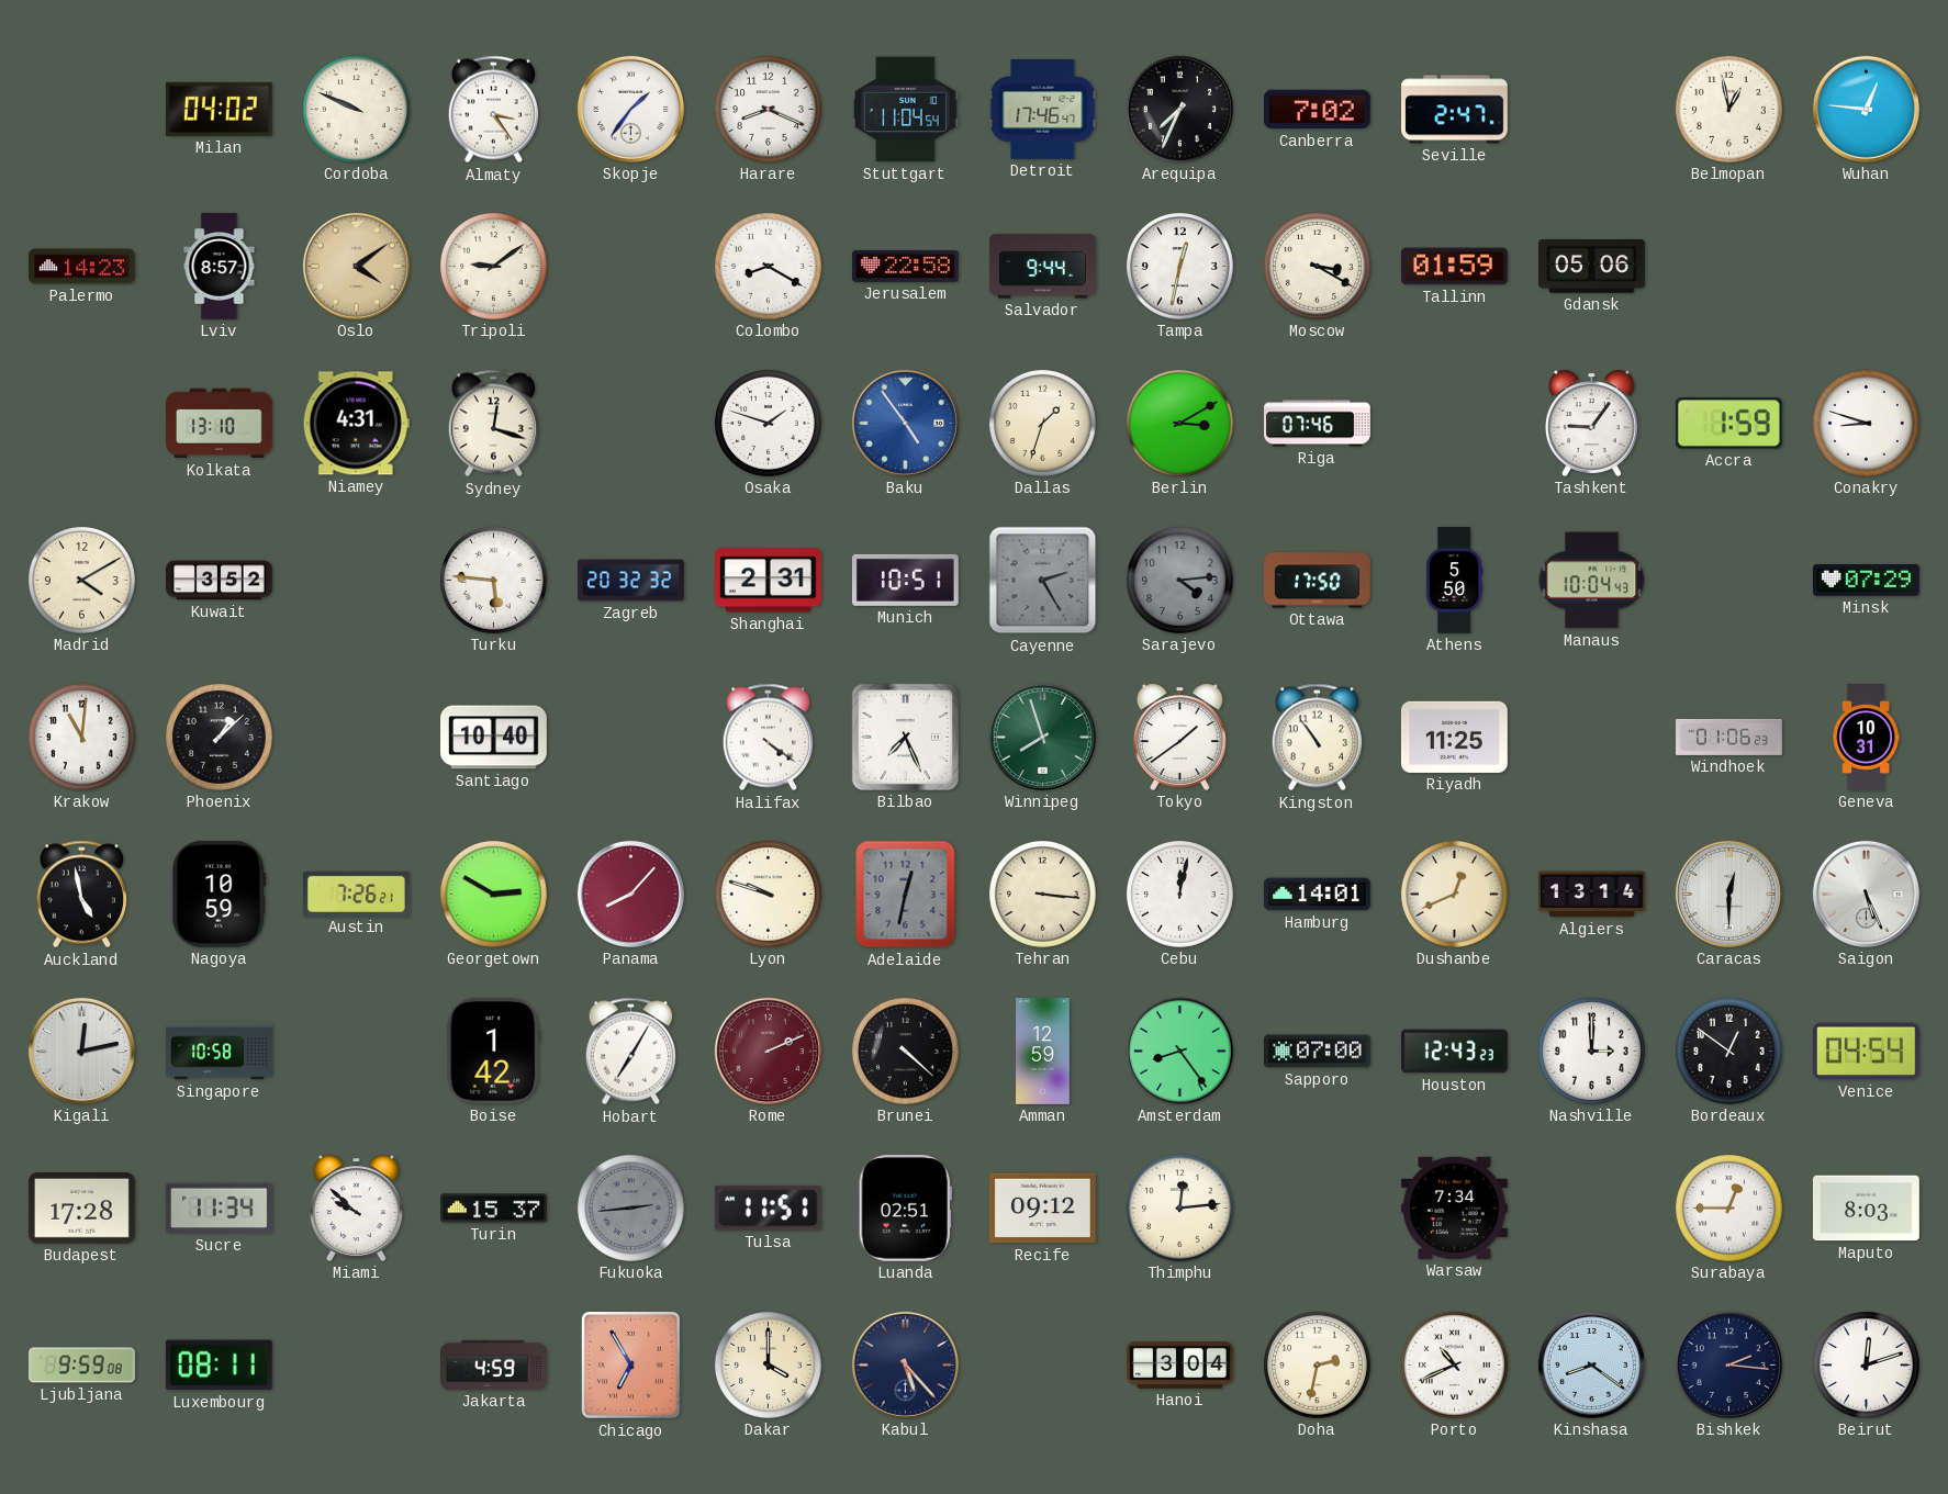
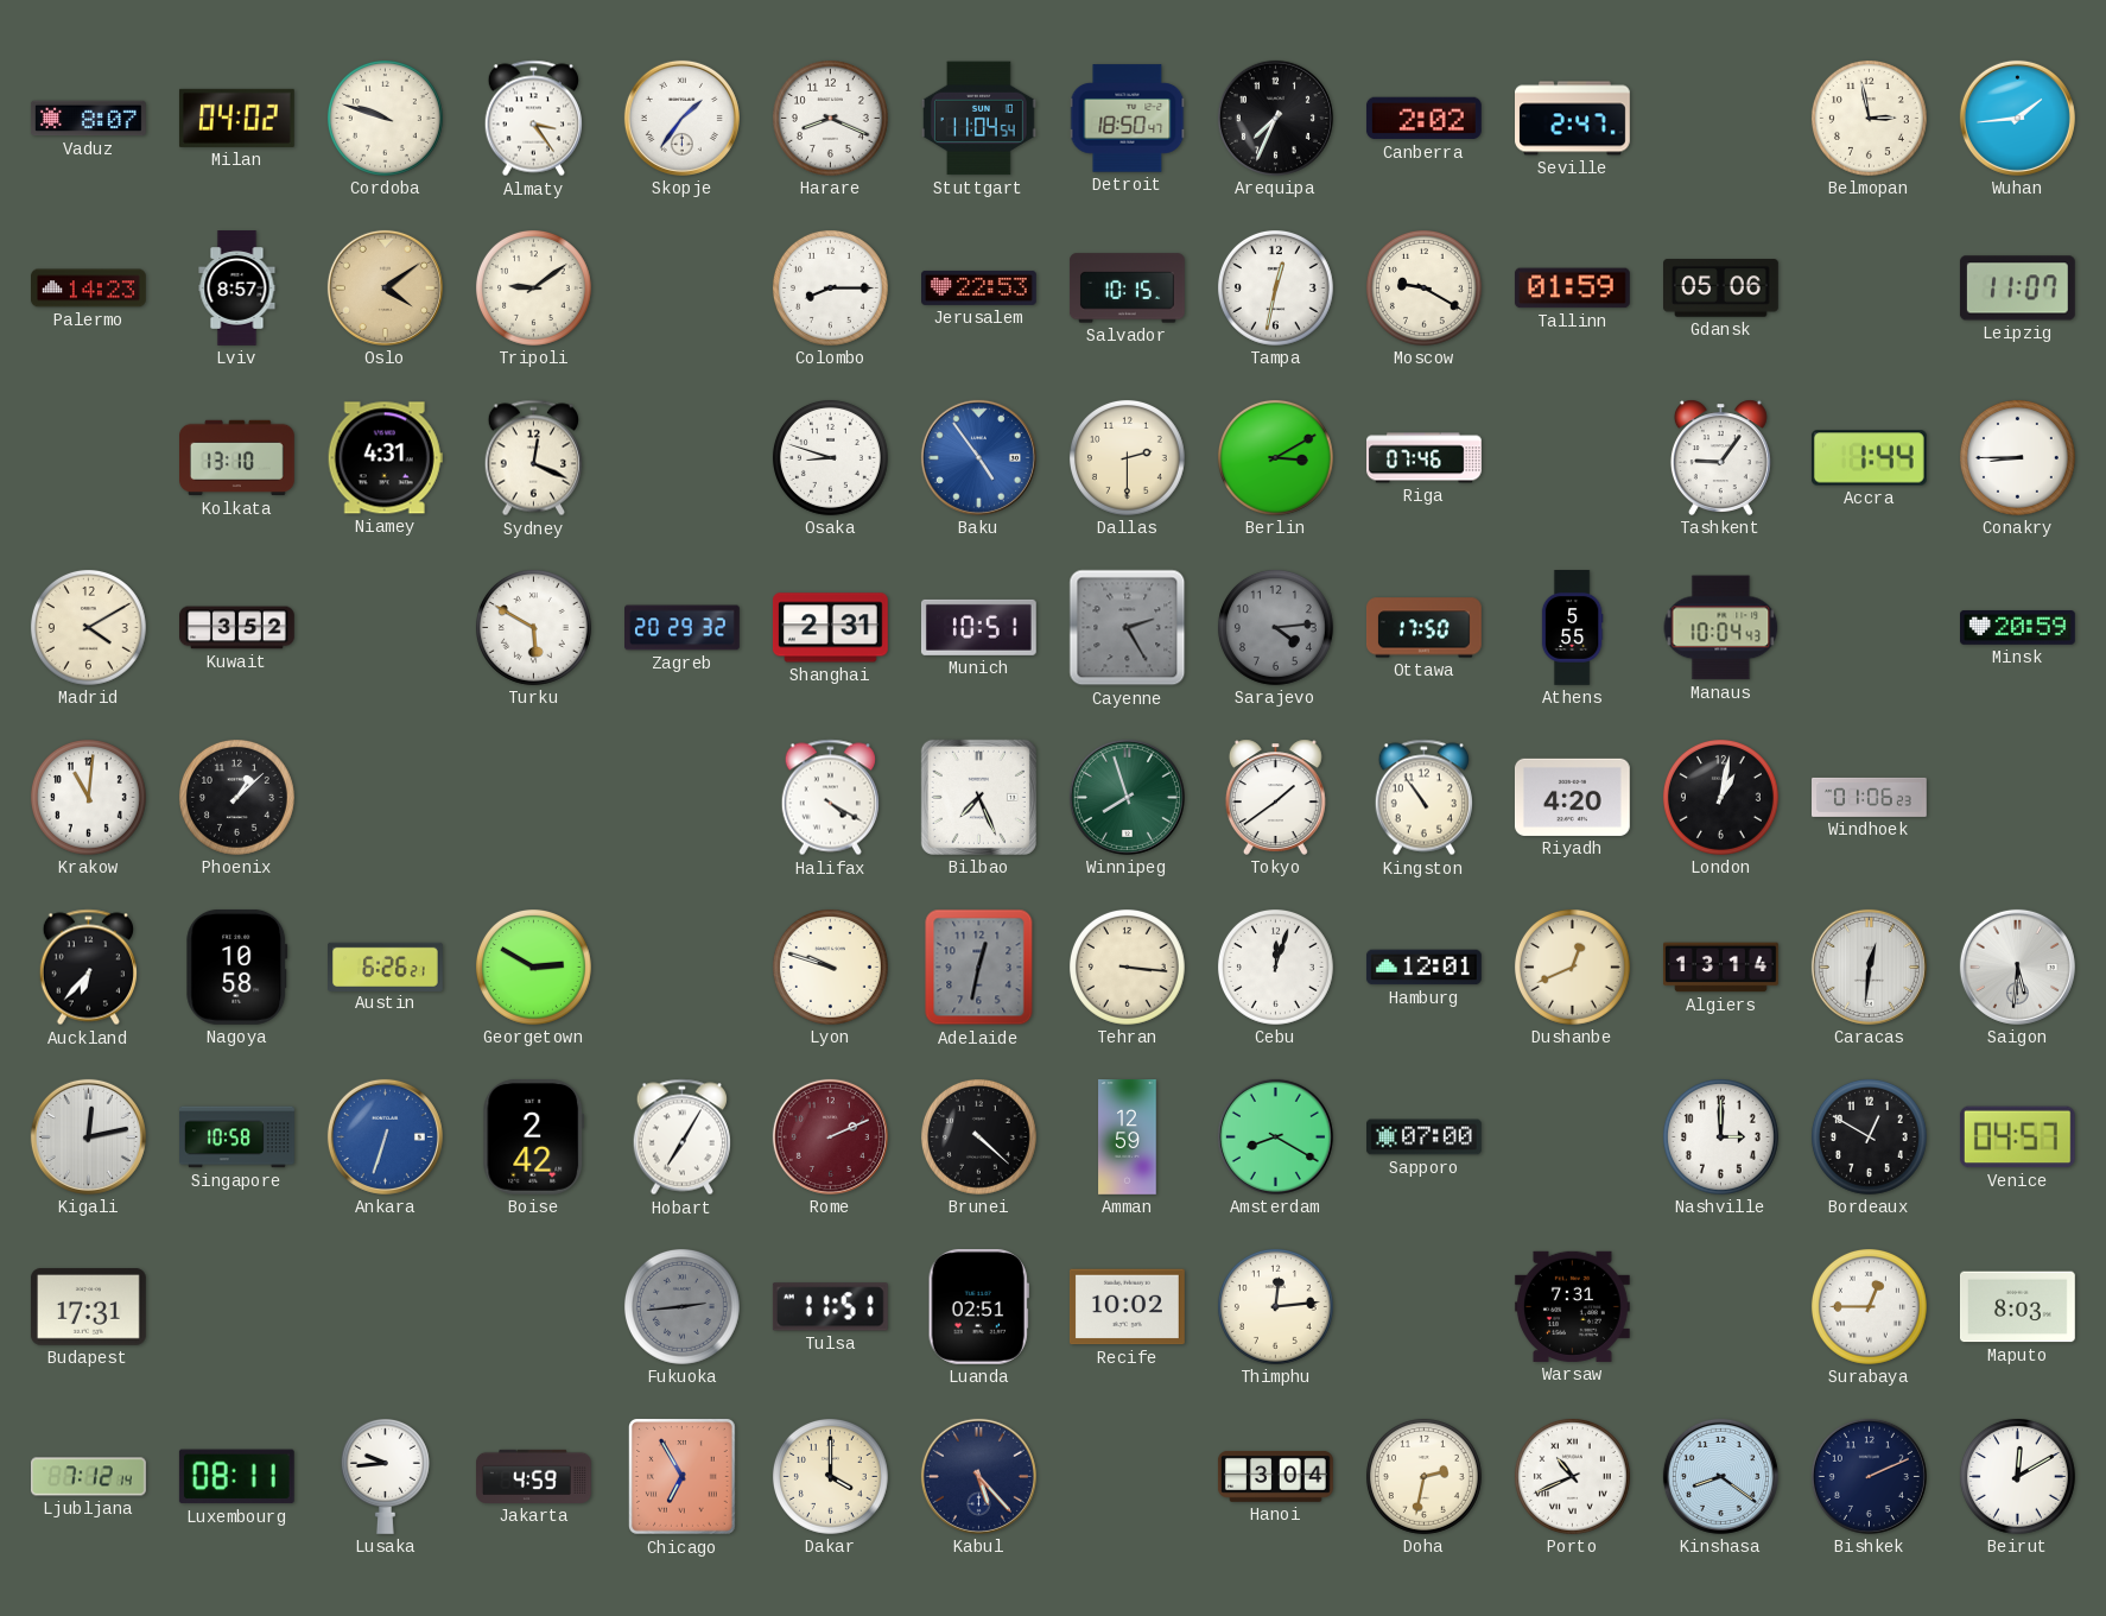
Vaduz: none -> 8:07 (89, 119)
Cordoba: 9:49 -> 9:48 (385, 118)
Detroit: 17:46 -> 18:50 (1128, 119)
Canberra: 7:02 -> 2:02 (1423, 119)
Belmopan: 12:58 -> 2:58 (1869, 118)
Wuhan: 12:46 -> 1:44 (2017, 118)
Colombo: 8:20 -> 8:15 (830, 287)
Jerusalem: 22:58 -> 22:53 (979, 287)
Salvador: 9:44 -> 10:15 (1128, 289)
Moscow: 3:20 -> 9:20 (1423, 287)
Leipzig: none -> 11:07 (2017, 289)
Sydney: 12:18 -> 12:19 (533, 458)
Osaka: 1:48 -> 8:48 (830, 457)
Dallas: 1:33 -> 2:30 (1127, 457)
Accra: 1:59 -> 1:44 (1869, 458)
Conakry: 8:48 -> 8:45 (2017, 457)
Turku: 5:46 -> 5:50 (533, 627)
Zagreb: 20:32 -> 20:29 (683, 628)
Athens: 5:50 -> 5:55 (1572, 628)
Minsk: 07:29 -> 20:59 (2018, 627)
Santiago: 10:40 -> none (494, 738)
Halifax: 4:21 -> 4:20 (830, 798)
Riyadh: 11:25 -> 4:20 (1572, 797)
London: none -> 1:02 (1720, 797)
Geneva: 10:31 -> none (1866, 738)
Auckland: 4:58 -> 6:37 (88, 968)
Nagoya: 10:59 -> 10:58 (237, 967)
Austin: 7:26 -> 6:26 (386, 967)
Panama: 8:07 -> none (630, 894)
Cebu: 12:02 -> 12:03 (1275, 967)
Hamburg: 14:01 -> 12:01 (1425, 968)
Caracas: 12:30 -> 12:31 (1869, 967)
Saigon: 5:26 -> 5:31 (2017, 967)
Ankara: none -> 6:33 (385, 1136)
Boise: 1:42 -> 2:42 (534, 1136)
Amsterdam: 8:24 -> 8:20 (1275, 1136)
Houston: 12:43 -> none (1455, 1052)
Bordeaux: 12:51 -> 12:50 (1869, 1136)
Venice: 04:54 -> 04:57 (2017, 1137)
Budapest: 17:28 -> 17:31 (88, 1307)
Sucre: 11:34 -> none (219, 1209)
Miami: 9:52 -> none (356, 1207)
Turin: 15:37 -> none (494, 1209)
Recife: 09:12 -> 10:02 (1128, 1307)
Warsaw: 7:34 -> 7:31 (1572, 1306)
Ljubljana: 9:59 -> 7:12 (89, 1477)
Lusaka: none -> 9:44 (385, 1476)
Bishkek: 2:16 -> 2:11 (1869, 1476)
Beirut: 12:12 -> 12:10 (2017, 1476)
